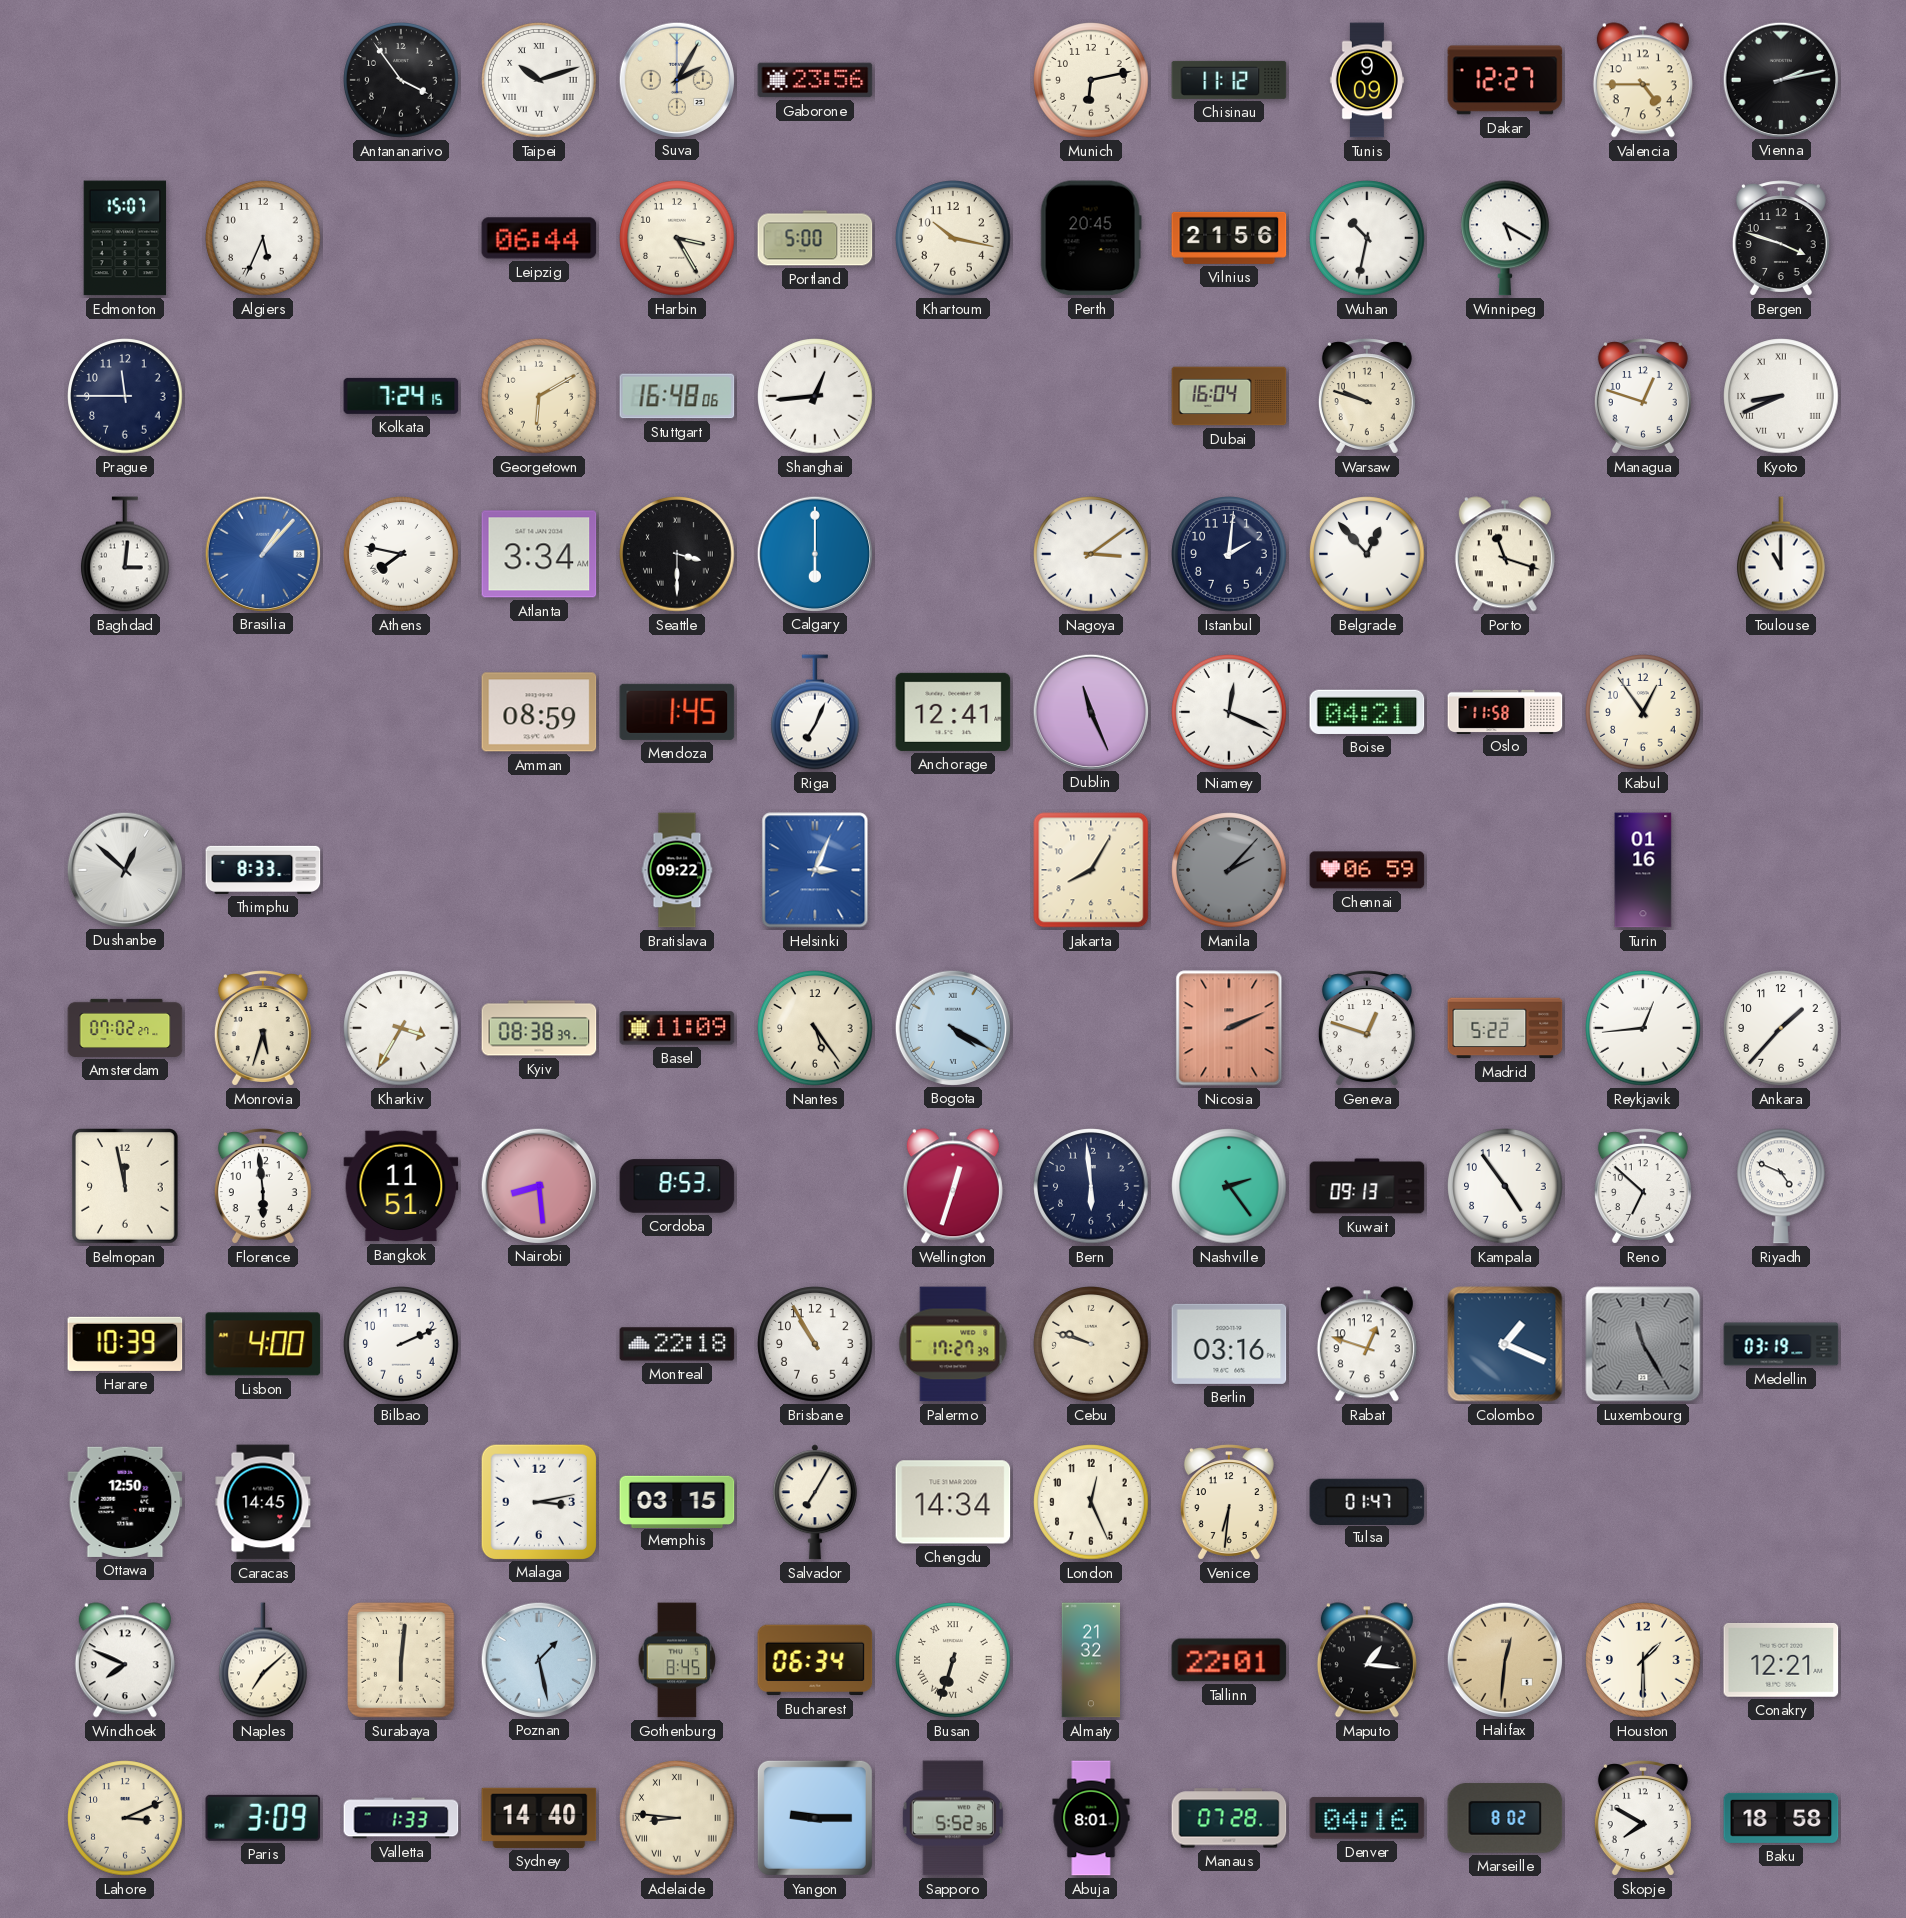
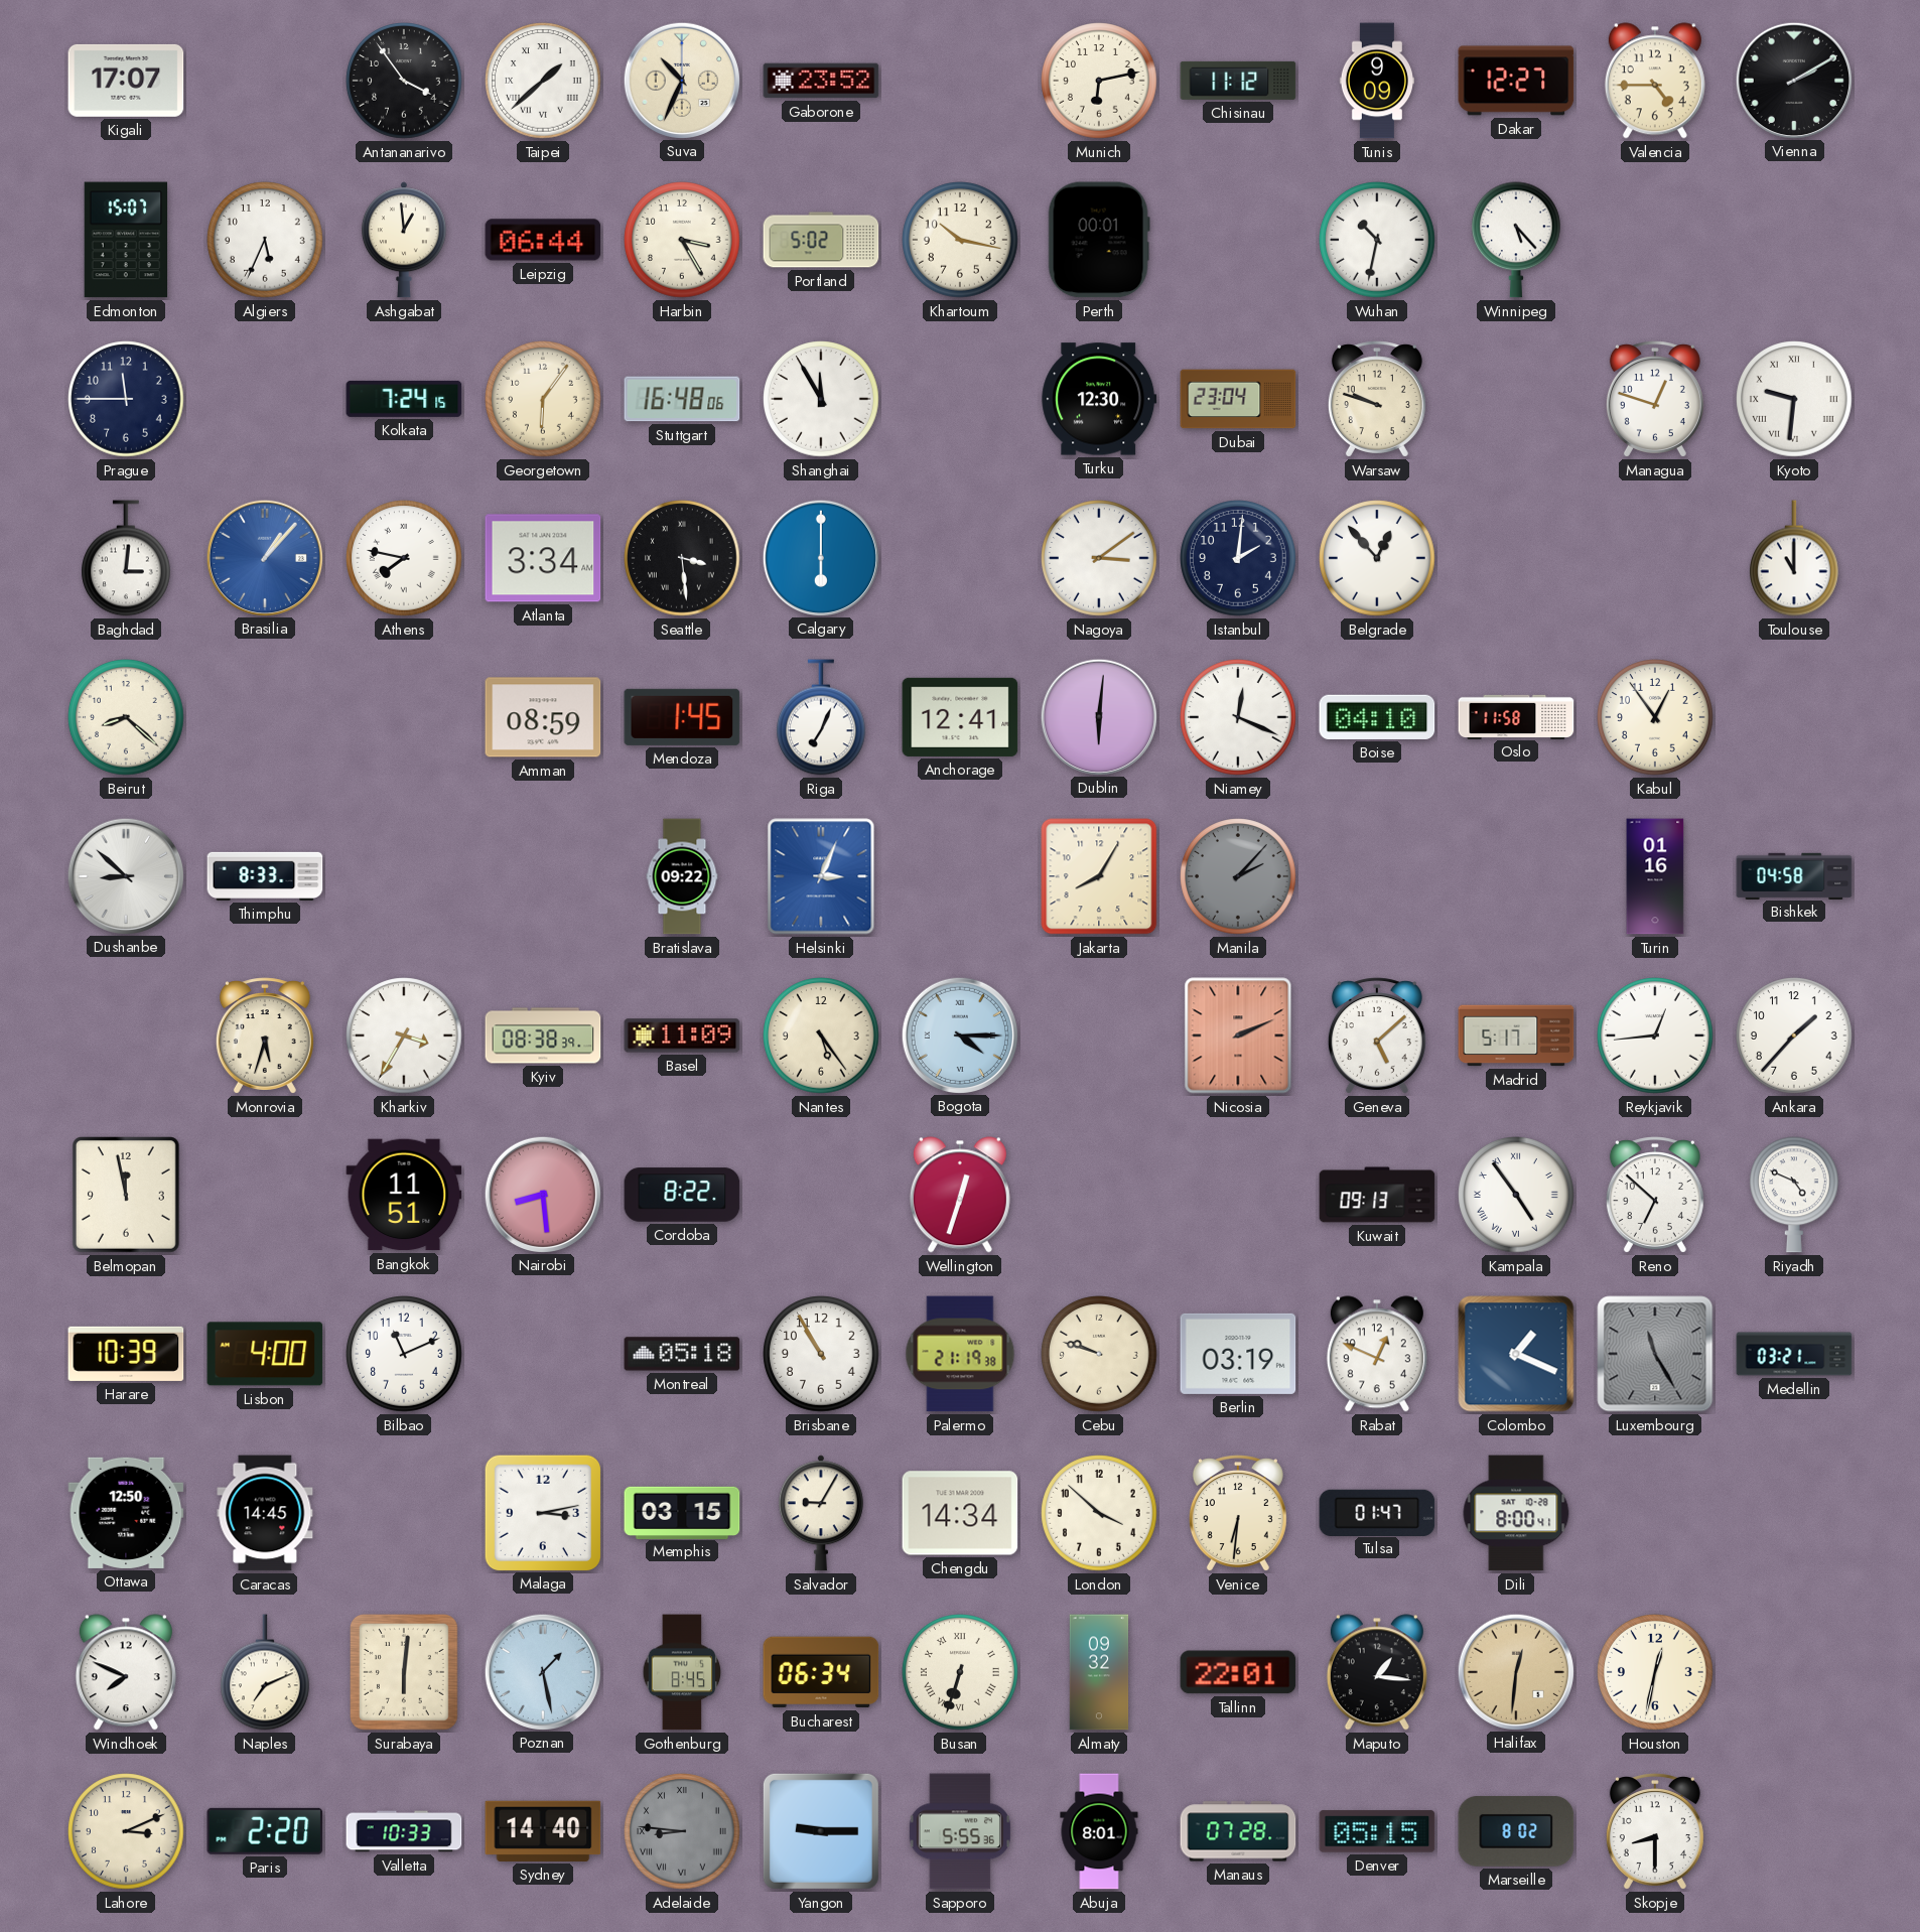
Kigali: none -> 17:07 (126, 81)
Taipei: 10:12 -> 1:38 (543, 81)
Suva: 2:05 -> 10:34 (681, 80)
Gaborone: 23:56 -> 23:52 (821, 81)
Vienna: 2:13 -> 2:10 (1793, 80)
Ashgabat: none -> 12:59 (404, 240)
Portland: 5:00 -> 5:02 (821, 240)
Perth: 20:45 -> 00:01 (1099, 240)
Vilnius: 21:56 -> none (1229, 238)
Winnipeg: 5:20 -> 5:23 (1517, 240)
Bergen: 3:48 -> none (1781, 238)
Georgetown: 6:10 -> 6:06 (543, 399)
Shanghai: 12:44 -> 11:55 (821, 399)
Turku: none -> 12:30 (1099, 399)
Dubai: 16:04 -> 23:04 (1238, 399)
Kyoto: 8:41 -> 9:31 (1794, 399)
Seattle: 3:30 -> 3:29 (682, 558)
Porto: 11:18 -> none (1505, 554)
Beirut: none -> 8:22 (126, 717)
Dublin: 11:26 -> 6:01 (1098, 716)
Boise: 04:21 -> 04:10 (1377, 717)
Dushanbe: 12:52 -> 8:52 (125, 875)
Chennai: 06:59 -> none (1367, 870)
Bishkek: none -> 04:58 (1794, 875)
Amsterdam: 07:02 -> none (125, 1028)
Bogota: 4:20 -> 4:15 (959, 1034)
Geneva: 12:48 -> 5:08 (1377, 1036)
Madrid: 5:22 -> 5:17 (1516, 1036)
Florence: 5:59 -> none (263, 1186)
Cordoba: 8:53 -> 8:22 (682, 1195)
Bern: 5:59 -> none (1091, 1186)
Nashville: 2:24 -> none (1229, 1186)
Kampala numerals: Arabic -> Roman (1516, 1195)
Bilbao: 2:11 -> 11:11 (404, 1354)
Montreal: 22:18 -> 05:18 (682, 1354)
Palermo: 17:27 -> 21:19 (960, 1354)
Berlin: 03:16 -> 03:19 (1238, 1354)
Rabat: 12:48 -> 12:49 (1377, 1354)
Medellin: 03:19 -> 03:21 (1794, 1354)
Salvador: 7:05 -> 9:05 (821, 1513)
London: 12:26 -> 3:52 (1099, 1513)
Dili: none -> 8:00 (1516, 1513)
Naples: 7:08 -> 7:11 (266, 1672)
Almaty: 21:32 -> 09:32 (1099, 1672)
Houston: 1:30 -> 12:32 (1655, 1672)
Conakry: 12:21 -> none (1781, 1660)
Paris: 3:09 -> 2:20 (265, 1831)
Valletta: 1:33 -> 10:33 (404, 1831)
Adelaide dial: cream -> grey (682, 1831)
Sapporo: 5:52 -> 5:55 (960, 1831)
Denver: 04:16 -> 05:15 (1377, 1831)
Skopje: 7:50 -> 8:30 (1655, 1831)
Baku: 18:58 -> none (1781, 1818)
